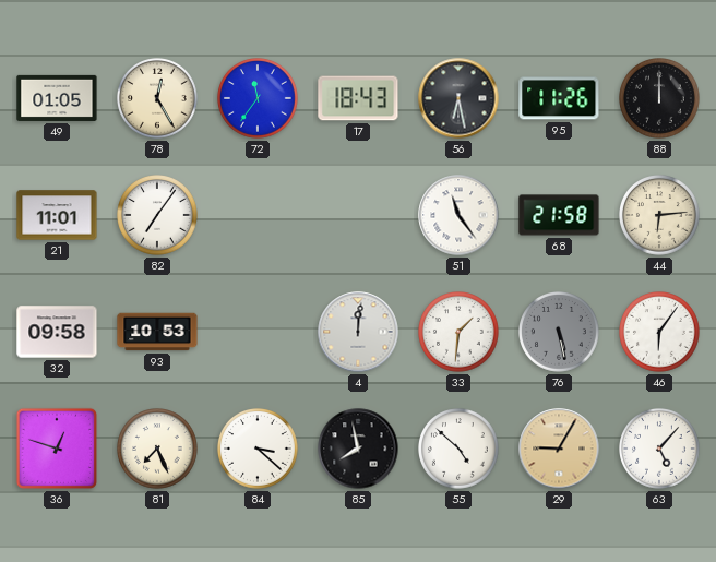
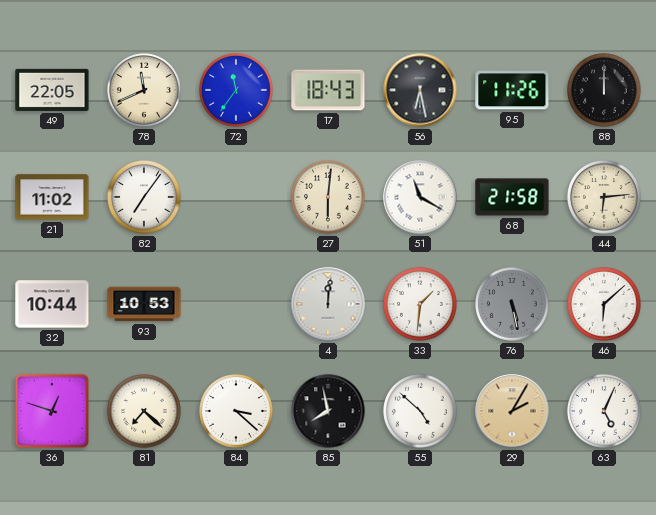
49: 01:05 -> 22:05 (52, 90)
78: 12:25 -> 11:41 (145, 91)
21: 11:01 -> 11:02 (52, 197)
27: none -> 6:01 (329, 198)
51: 11:24 -> 11:20 (420, 197)
32: 09:58 -> 10:44 (52, 304)
46: 6:06 -> 6:08 (605, 305)
81: 7:26 -> 7:22 (145, 412)
29: 9:05 -> 2:05 (512, 411)
63: 5:07 -> 5:04 (605, 412)
